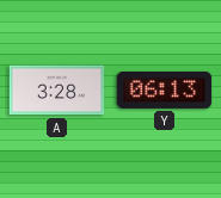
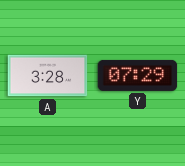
Y: 06:13 -> 07:29 (138, 75)
